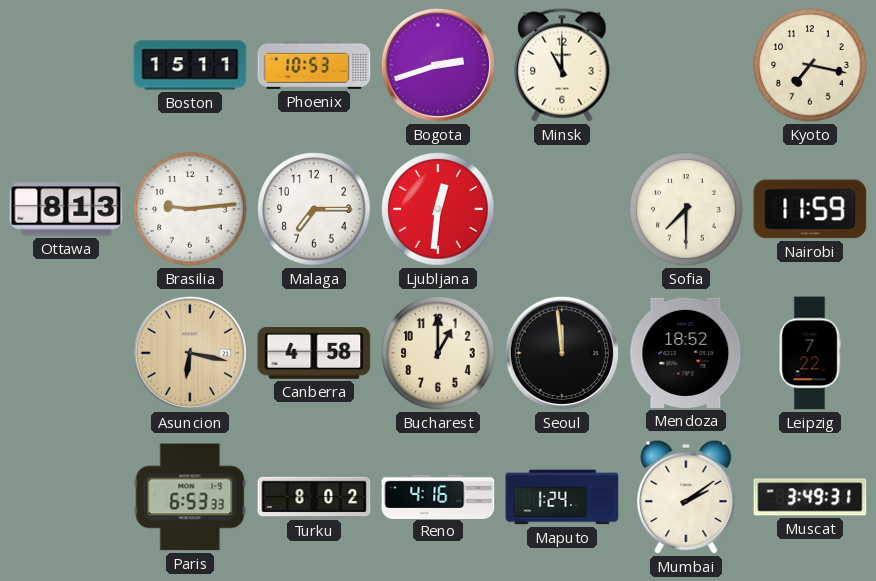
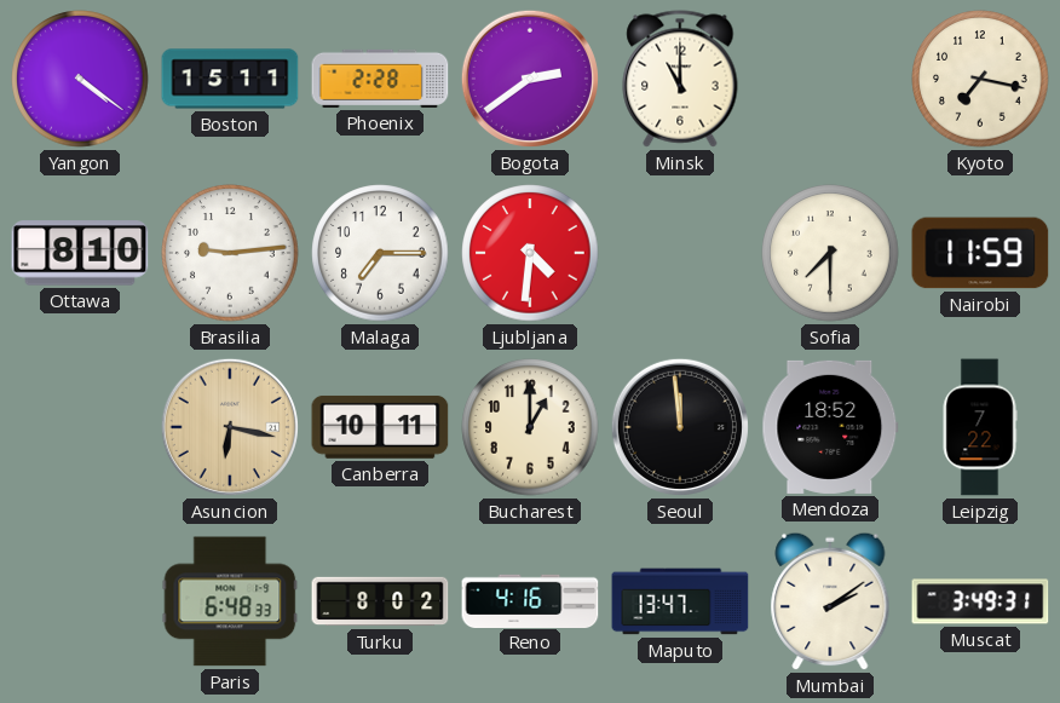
Yangon: none -> 4:21 (80, 79)
Phoenix: 10:53 -> 2:28 (380, 79)
Bogota: 2:42 -> 2:39 (530, 79)
Ottawa: 8:13 -> 8:10 (80, 253)
Ljubljana: 12:31 -> 4:31 (530, 253)
Canberra: 4:58 -> 10:11 (380, 427)
Paris: 6:53 -> 6:48 (230, 601)
Maputo: 1:24 -> 13:47 (680, 601)
